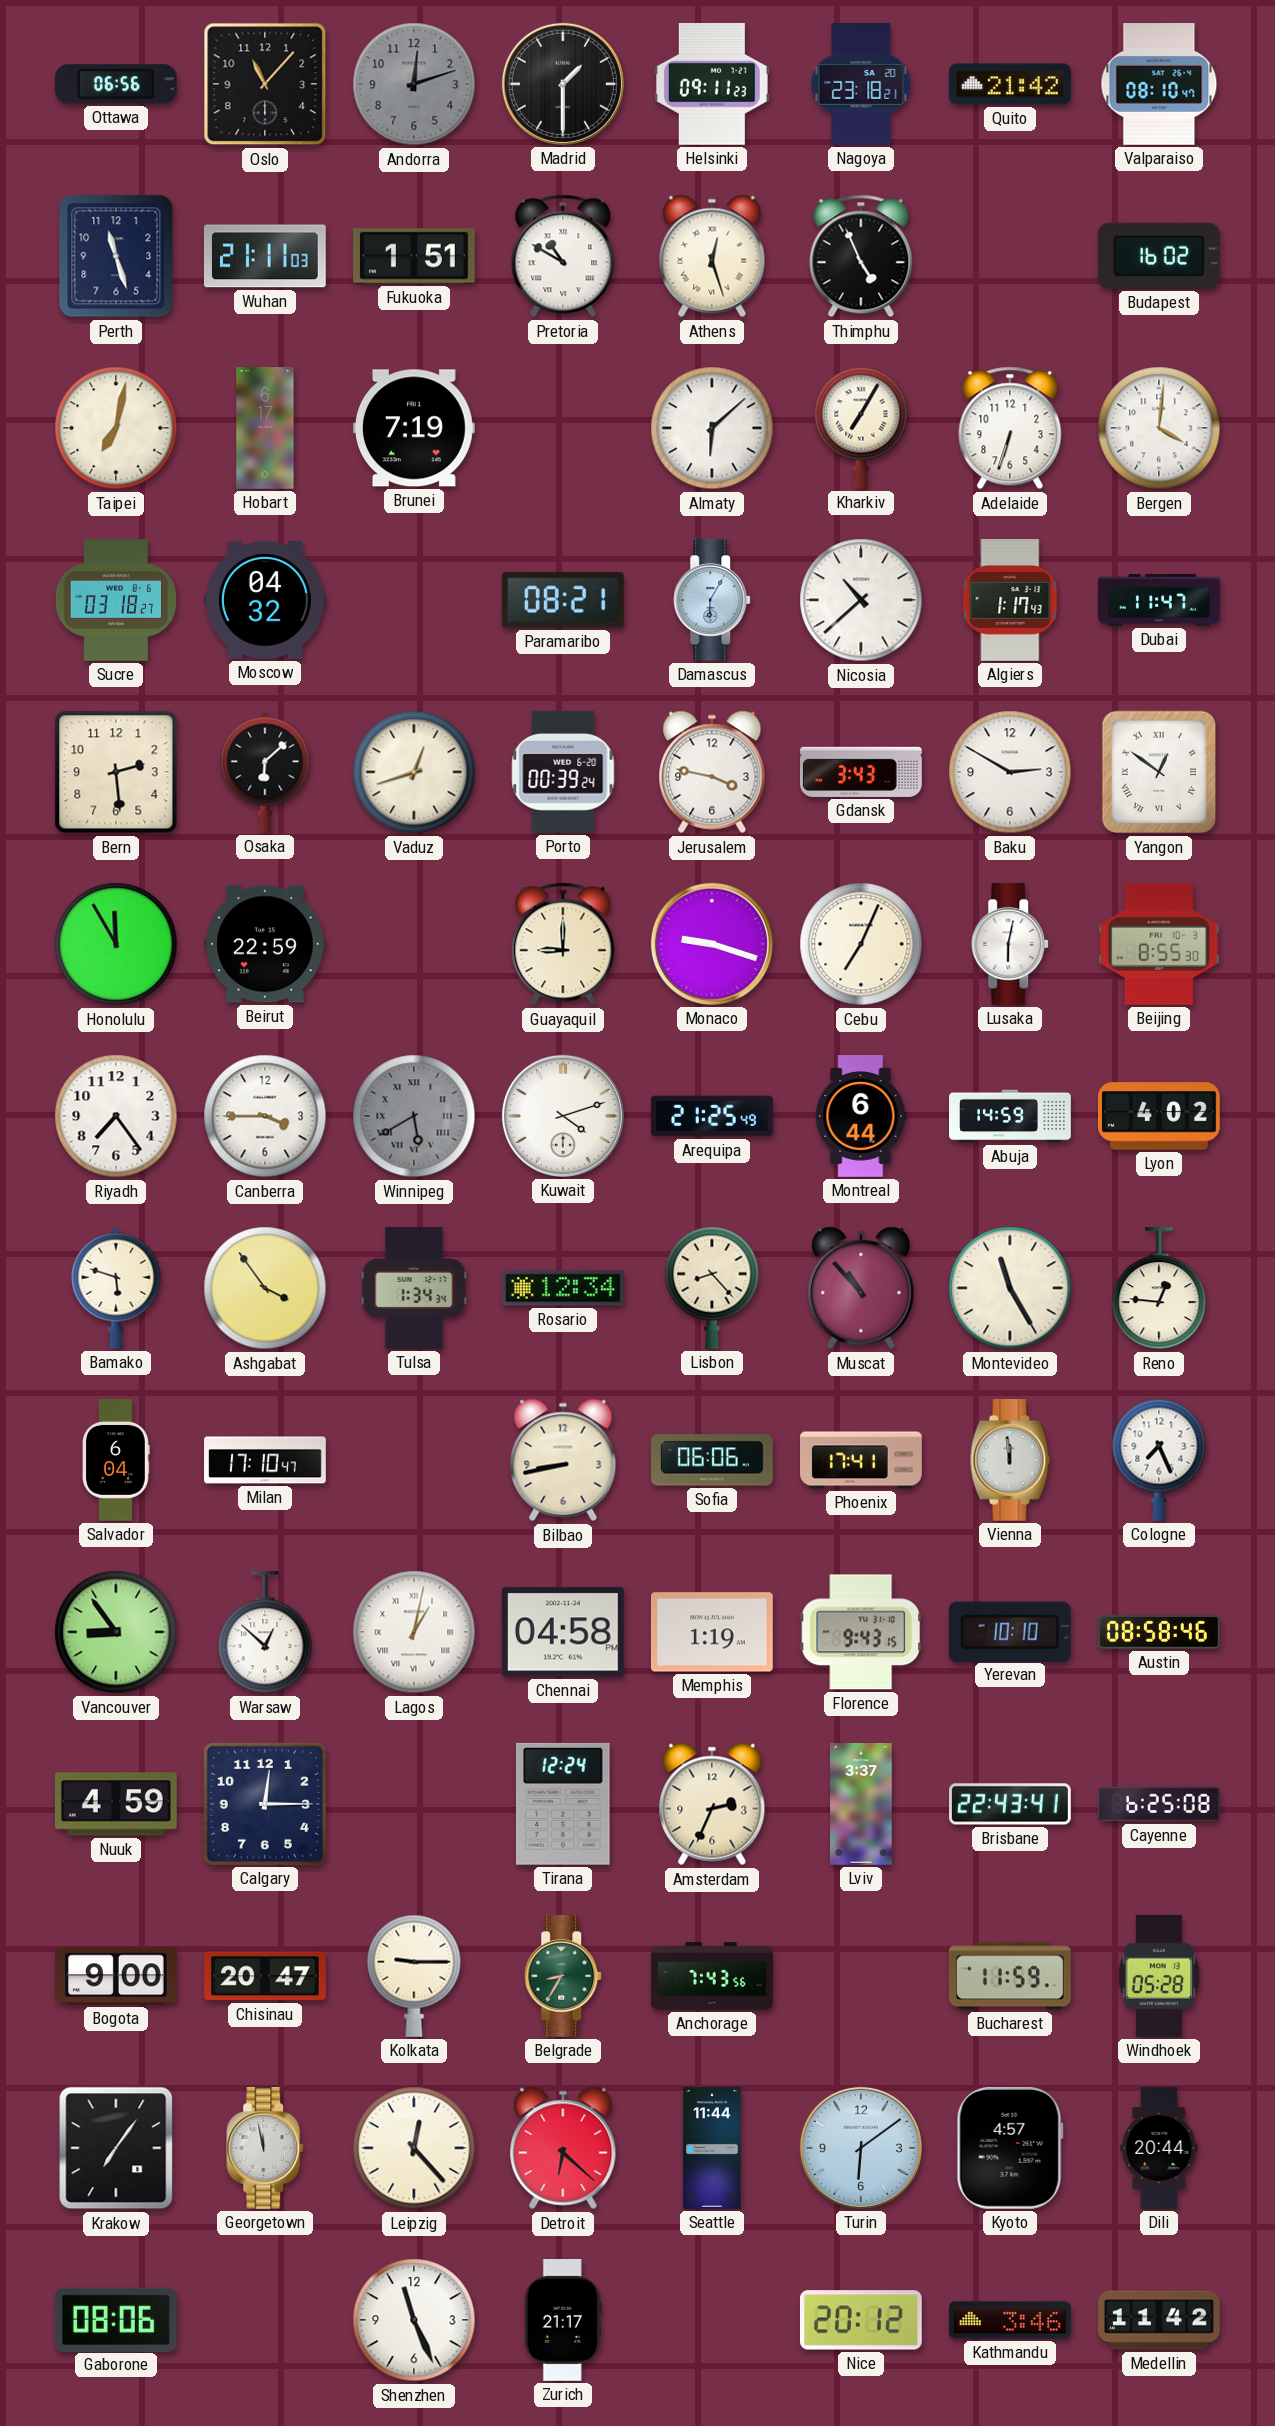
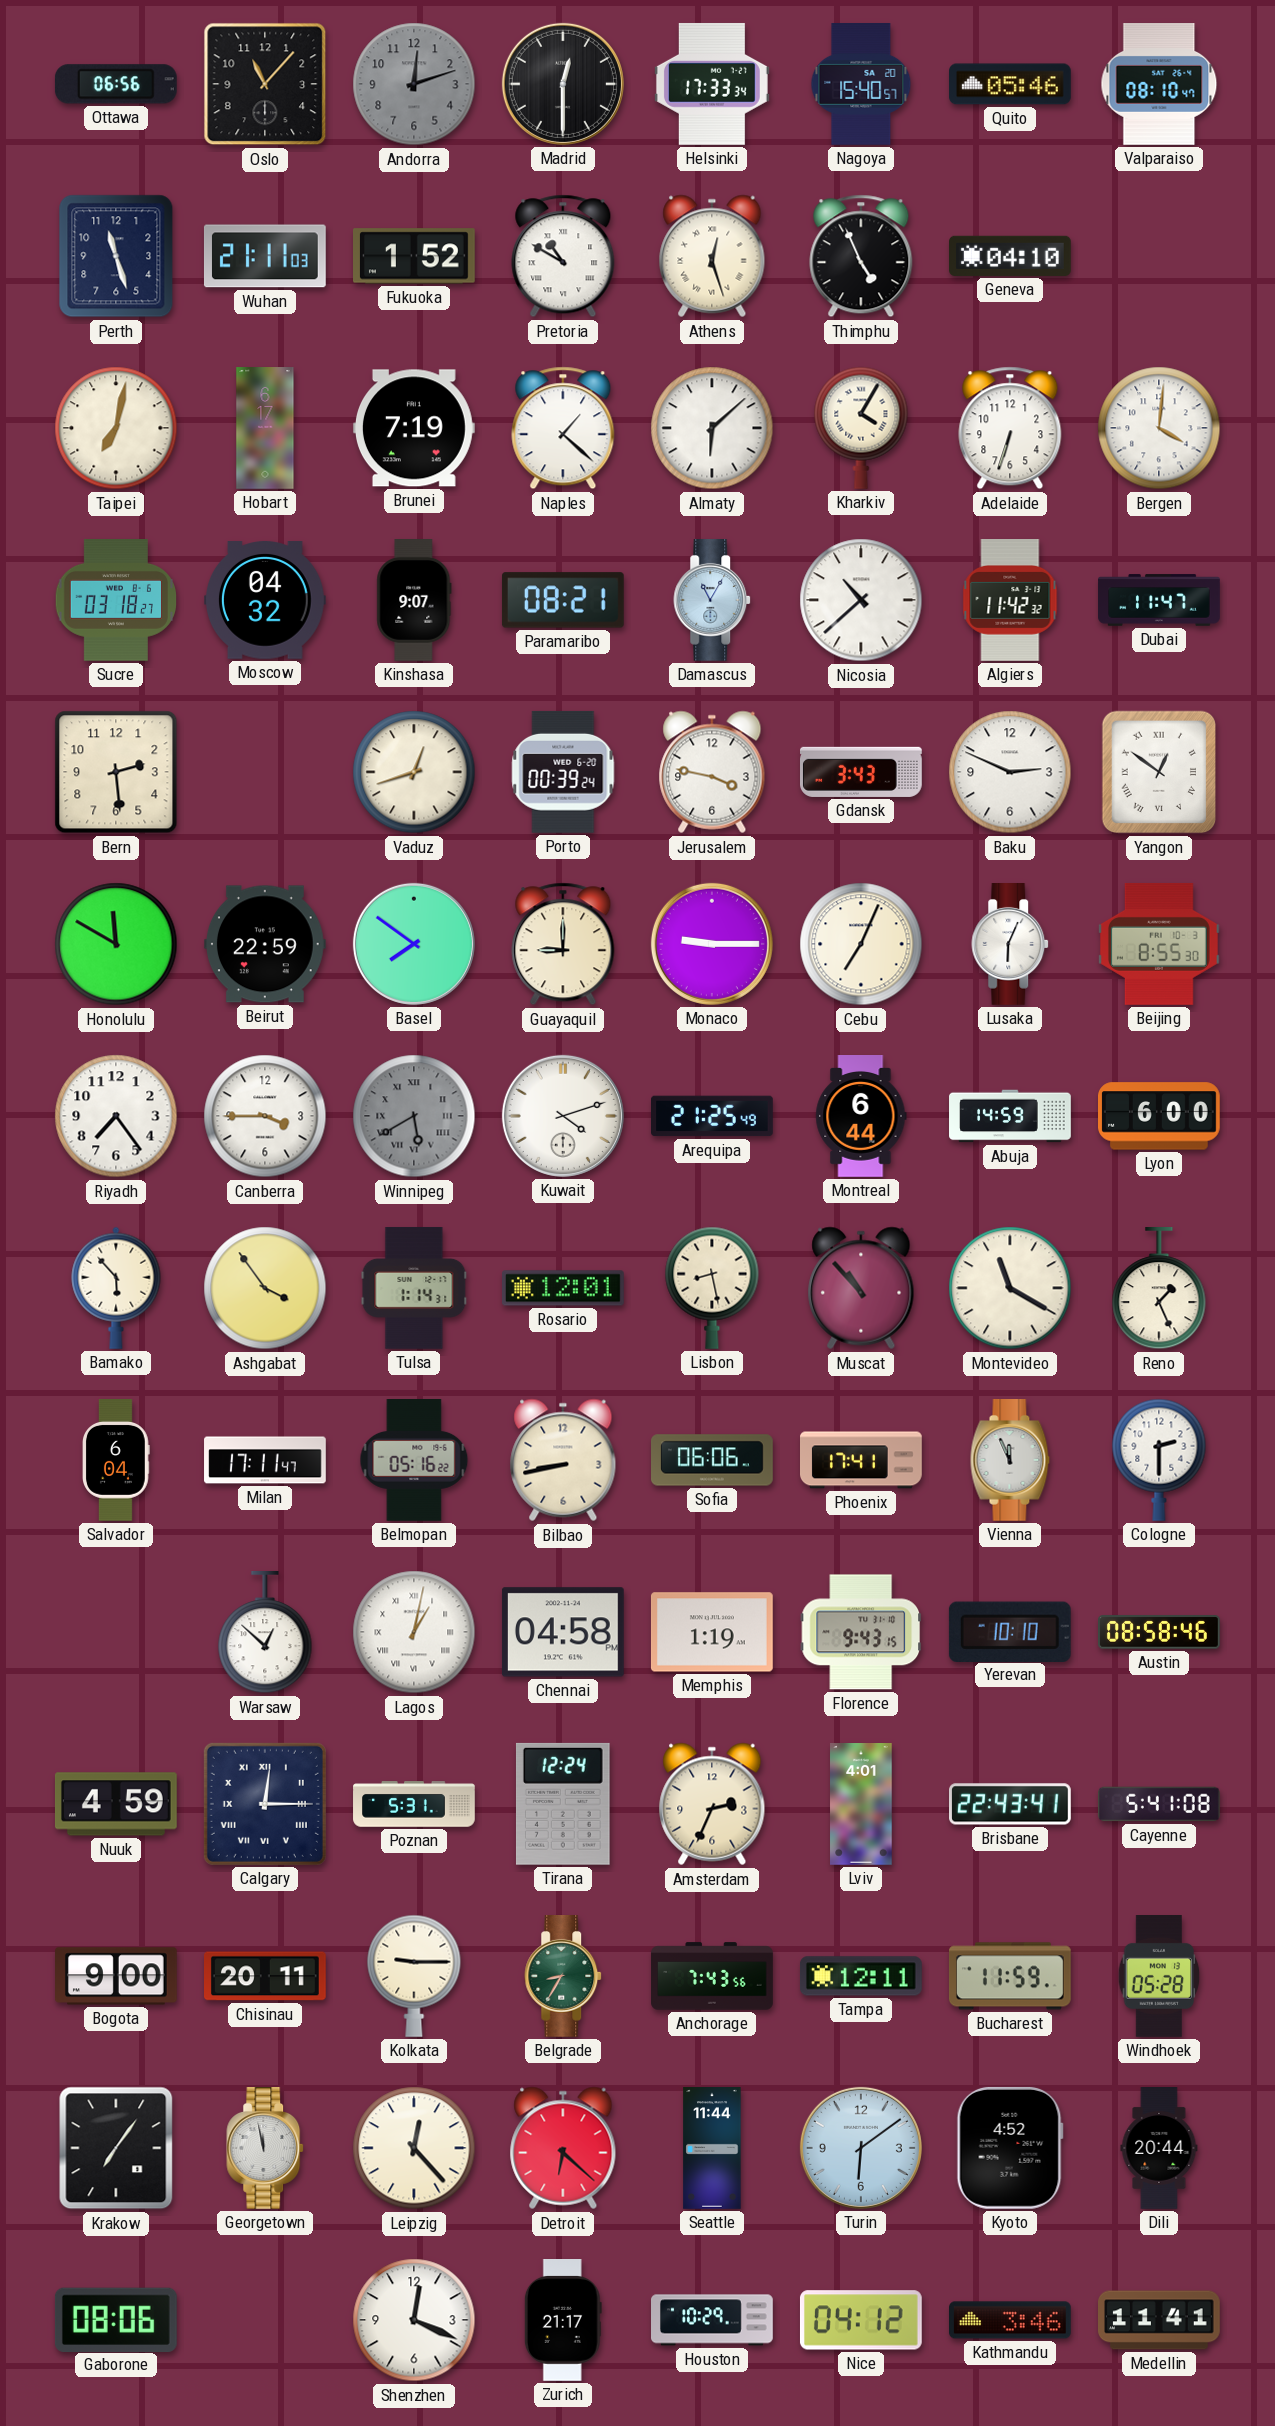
Madrid: 1:30 -> 12:30 (563, 84)
Helsinki: 09:11 -> 17:33 (712, 84)
Nagoya: 23:18 -> 15:40 (861, 85)
Quito: 21:42 -> 05:46 (1011, 84)
Fukuoka: 1:51 -> 1:52 (415, 256)
Geneva: none -> 04:10 (1011, 256)
Budapest: 16:02 -> none (1159, 256)
Naples: none -> 1:22 (563, 428)
Kharkiv: 7:05 -> 4:05 (861, 428)
Kinshasa: none -> 9:07 (414, 601)
Damascus: 6:05 -> 11:05 (713, 601)
Algiers: 1:17 -> 11:42 (1010, 601)
Osaka: 6:08 -> none (265, 772)
Baku: 2:50 -> 2:49 (1010, 772)
Honolulu: 11:55 -> 11:50 (116, 944)
Basel: none -> 7:51 (414, 944)
Monaco: 9:18 -> 9:15 (712, 944)
Lusaka: 6:02 -> 6:04 (1011, 945)
Lyon: 4:02 -> 6:00 (1160, 1116)
Bamako: 5:48 -> 5:53 (116, 1288)
Tulsa: 1:34 -> 1:14 (414, 1289)
Rosario: 12:34 -> 12:01 (564, 1288)
Lisbon: 8:23 -> 8:28 (712, 1288)
Montevideo: 11:25 -> 11:20 (1010, 1288)
Reno: 12:46 -> 1:26 (1159, 1289)
Milan: 17:10 -> 17:11 (265, 1460)
Belmopan: none -> 05:16 (414, 1461)
Vienna: 11:59 -> 11:56 (1010, 1461)
Cologne: 7:26 -> 2:30 (1159, 1460)
Vancouver: 8:54 -> none (116, 1632)
Calgary numerals: Arabic -> Roman (265, 1804)
Poznan: none -> 5:31 (414, 1804)
Lviv: 3:37 -> 4:01 (861, 1805)
Cayenne: 6:25 -> 5:41 (1160, 1804)
Chisinau: 20:47 -> 20:11 (266, 1976)
Tampa: none -> 12:11 (861, 1976)
Kyoto: 4:57 -> 4:52 (1010, 2148)
Shenzhen: 11:26 -> 12:19 (414, 2320)
Houston: none -> 10:29 (713, 2320)
Nice: 20:12 -> 04:12 (861, 2320)
Medellin: 11:42 -> 11:41 (1160, 2320)
